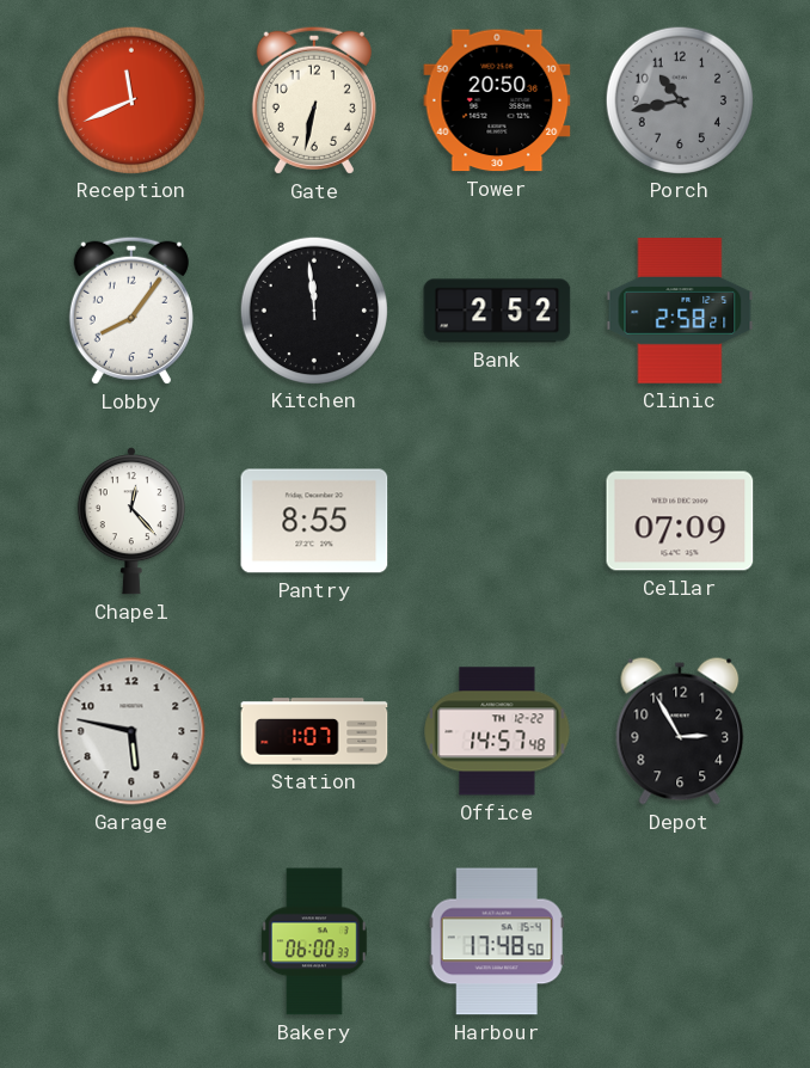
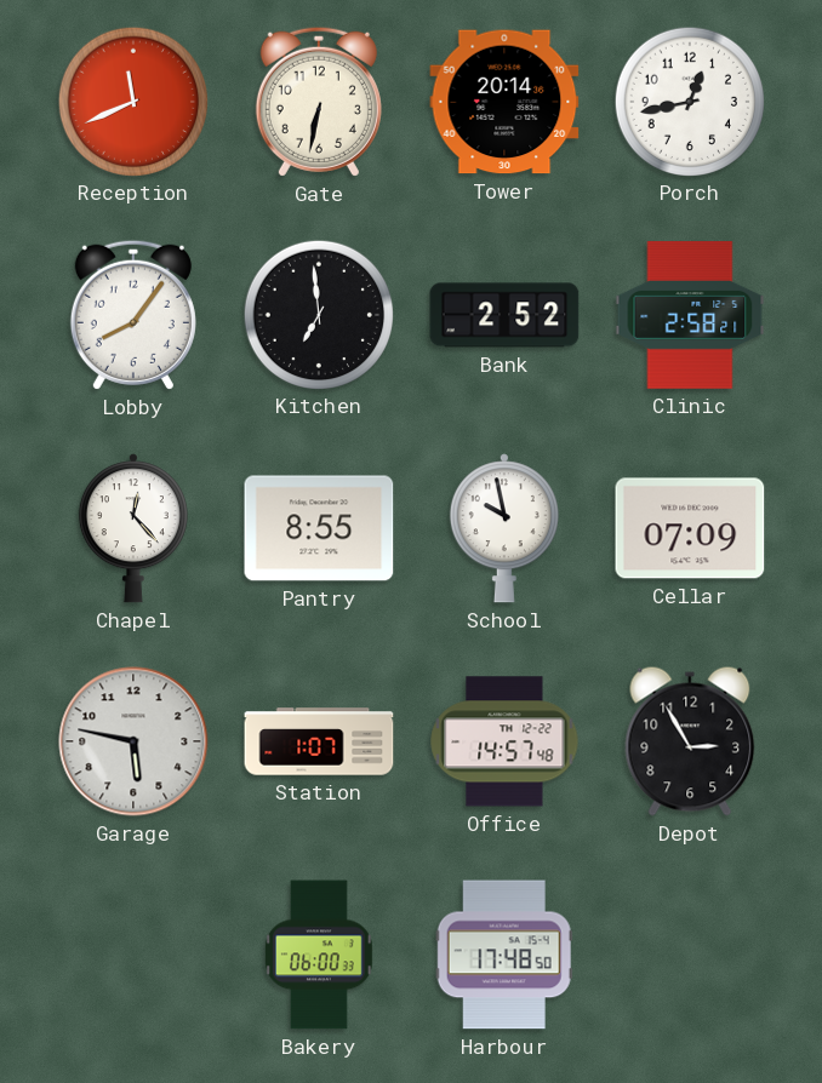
Tower: 20:50 -> 20:14 (504, 102)
Porch: 10:43 -> 12:43 (689, 101)
Porch dial: grey -> white (689, 101)
Kitchen: 11:59 -> 6:59 (318, 314)
School: none -> 9:58 (504, 528)
